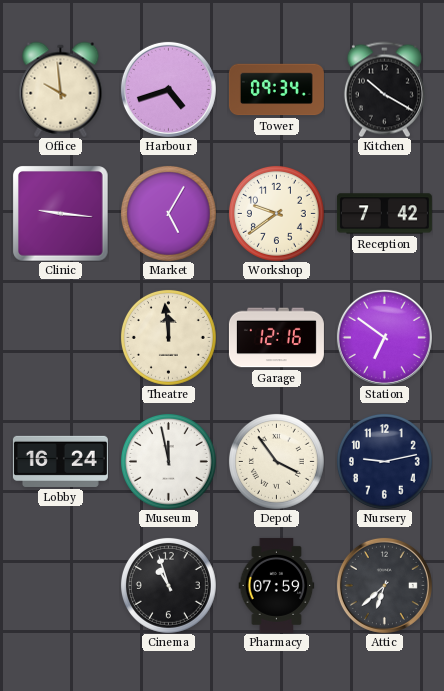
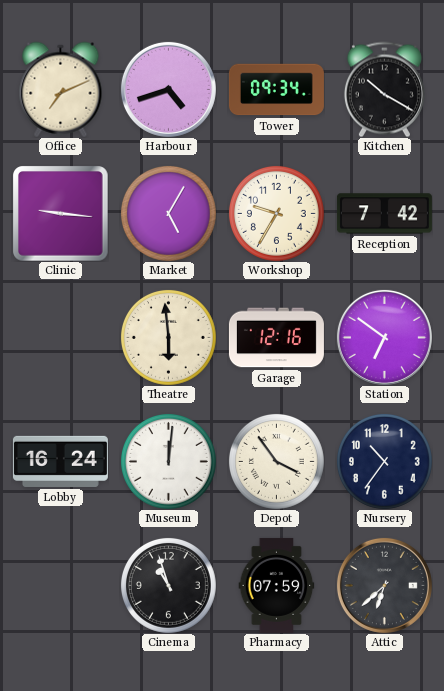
Office: 9:59 -> 7:11 (61, 89)
Workshop: 9:39 -> 9:35 (276, 213)
Theatre: 11:59 -> 5:59 (168, 337)
Museum: 11:58 -> 12:01 (168, 461)
Nursery: 9:13 -> 10:36 (384, 461)
